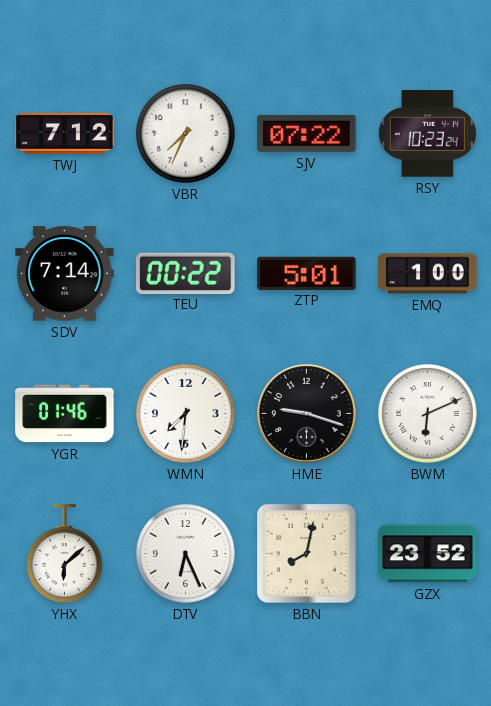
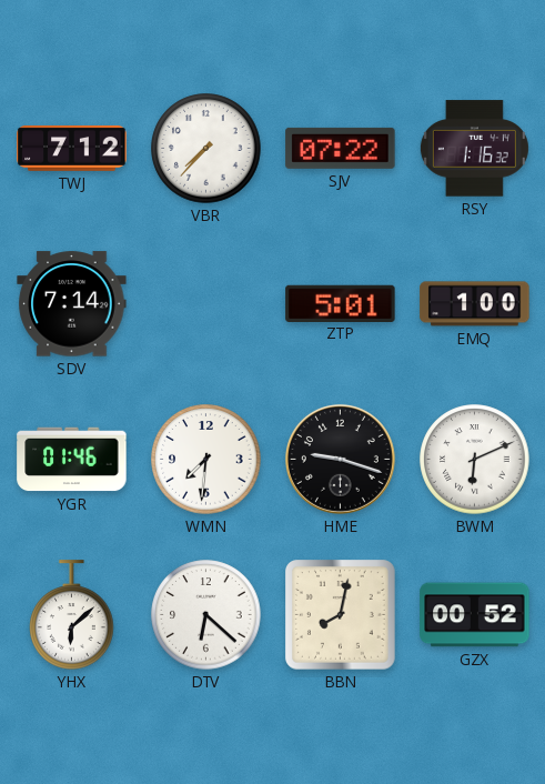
VBR: 7:34 -> 7:37 (206, 149)
RSY: 10:23 -> 1:16 (474, 149)
TEU: 00:22 -> none (186, 273)
DTV: 6:26 -> 6:22 (206, 615)
GZX: 23:52 -> 00:52 (475, 615)
